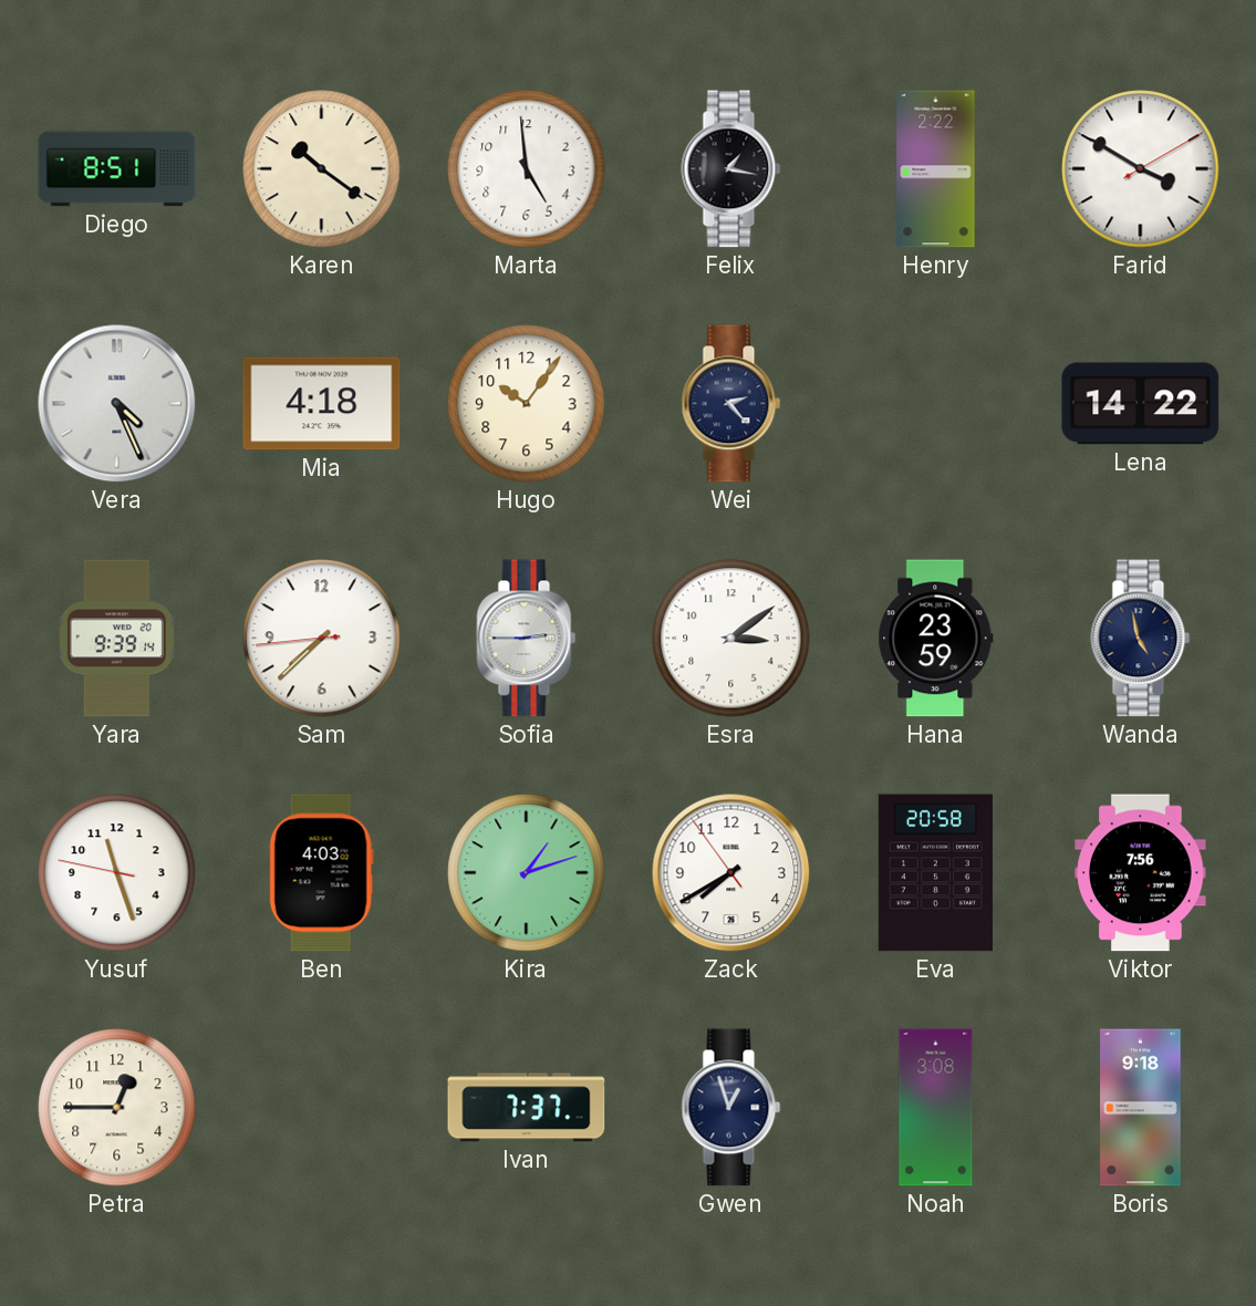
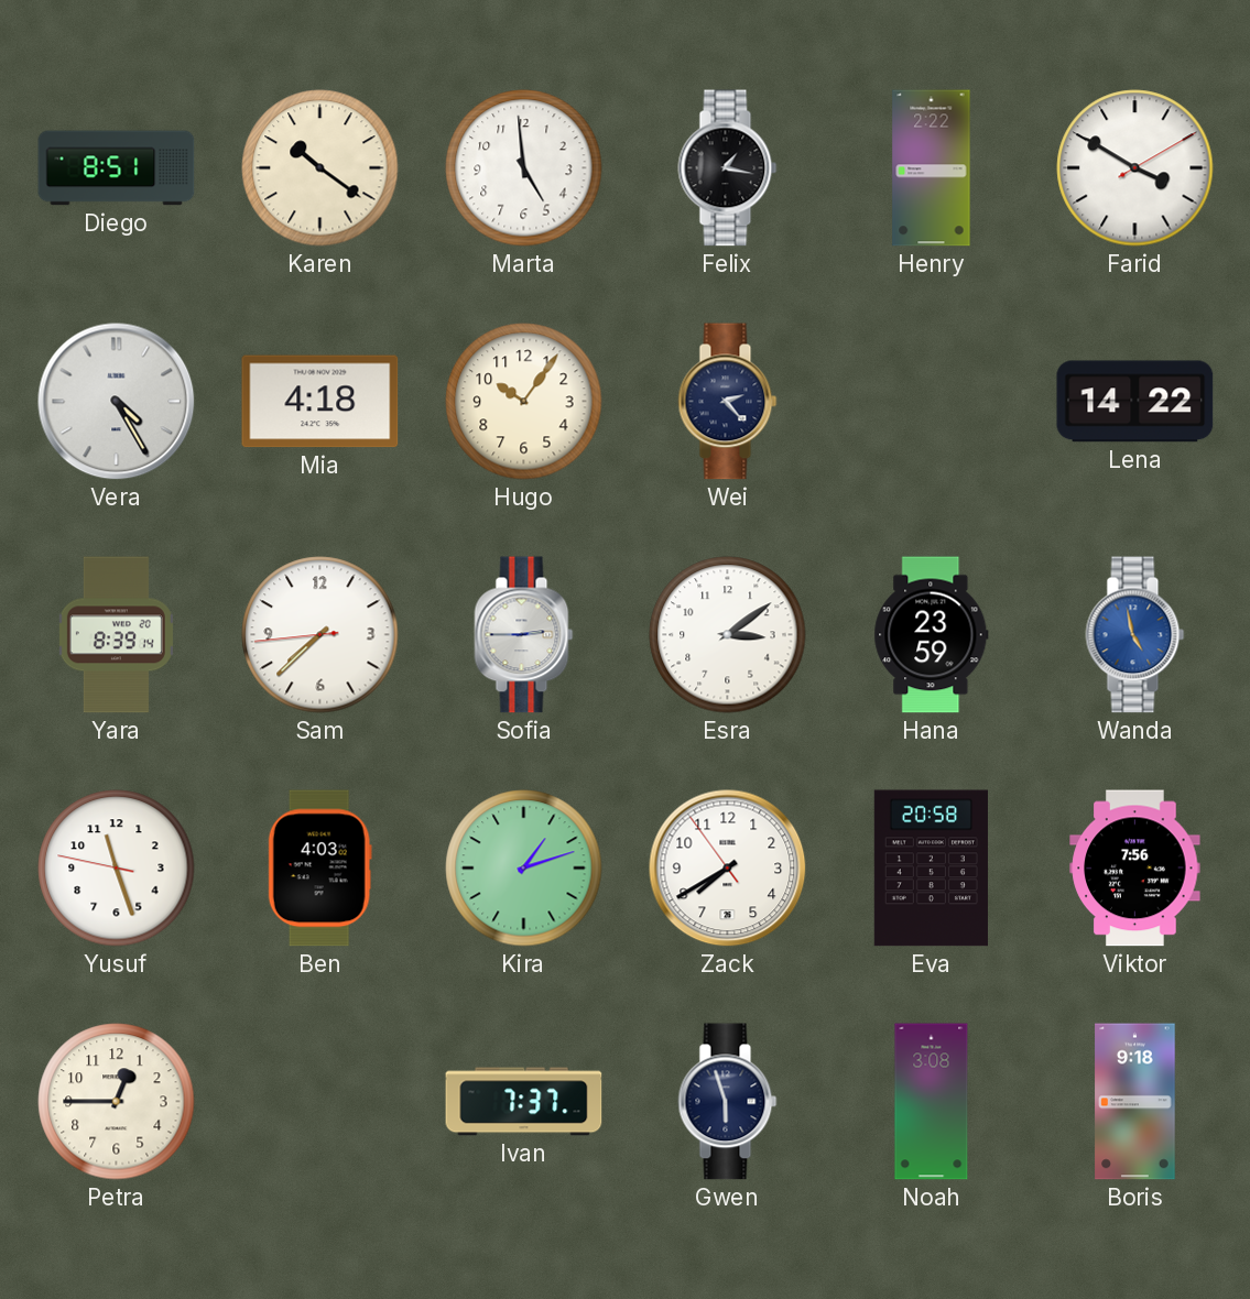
Vera: 4:26 -> 4:25 (117, 402)
Yara: 9:39 -> 8:39 (116, 635)
Wanda dial: navy -> blue (1135, 635)
Gwen: 12:57 -> 5:57 (728, 1102)
